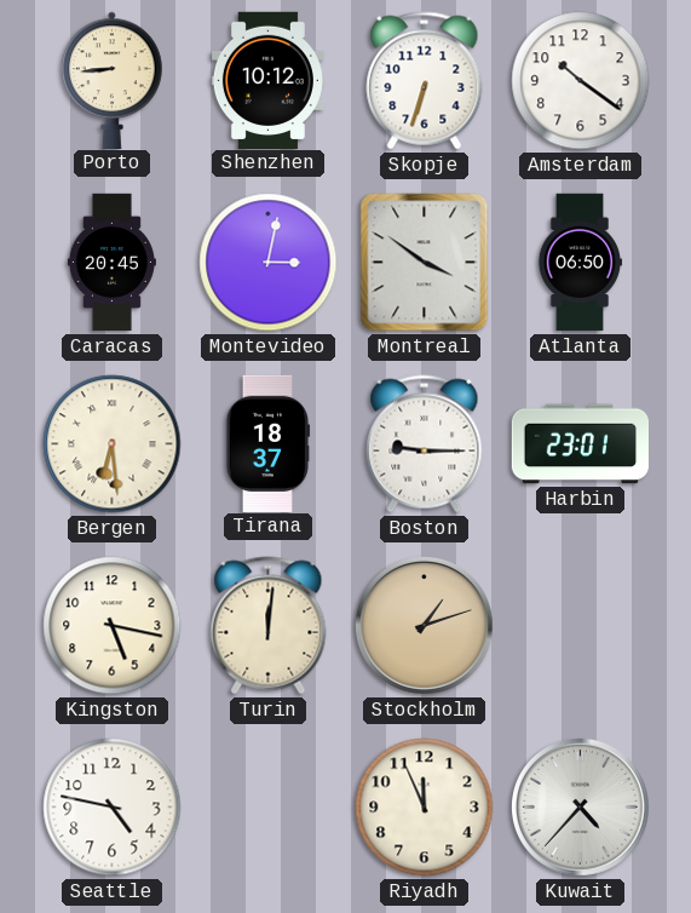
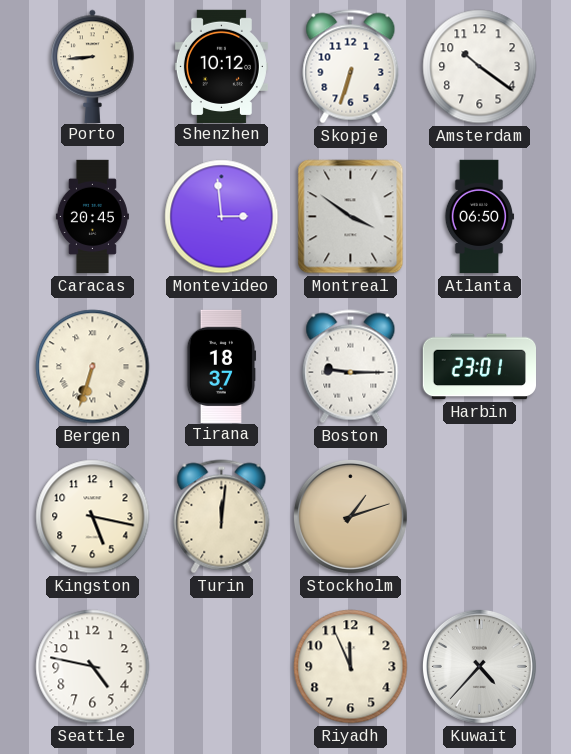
Montevideo: 3:02 -> 2:59 (222, 217)
Bergen: 6:29 -> 6:33 (93, 367)
